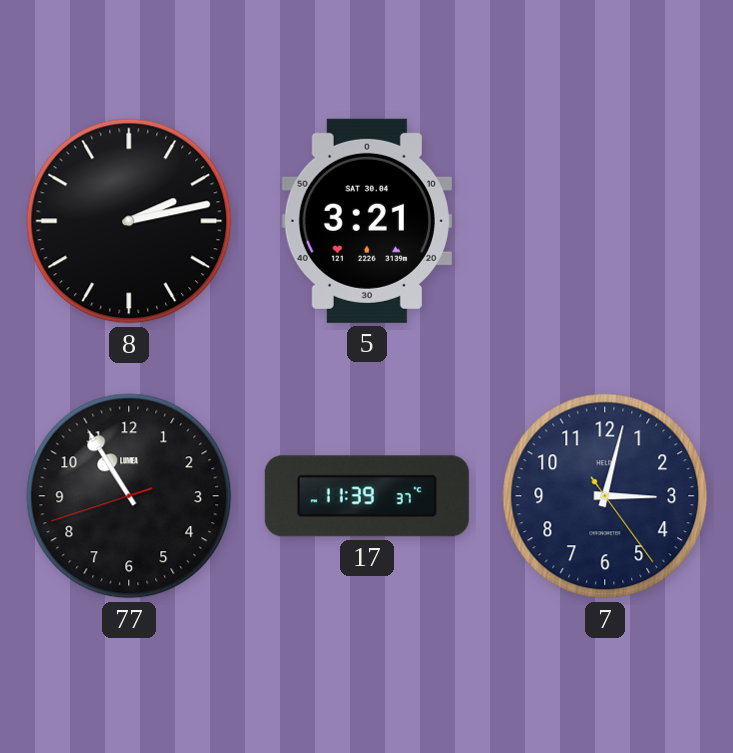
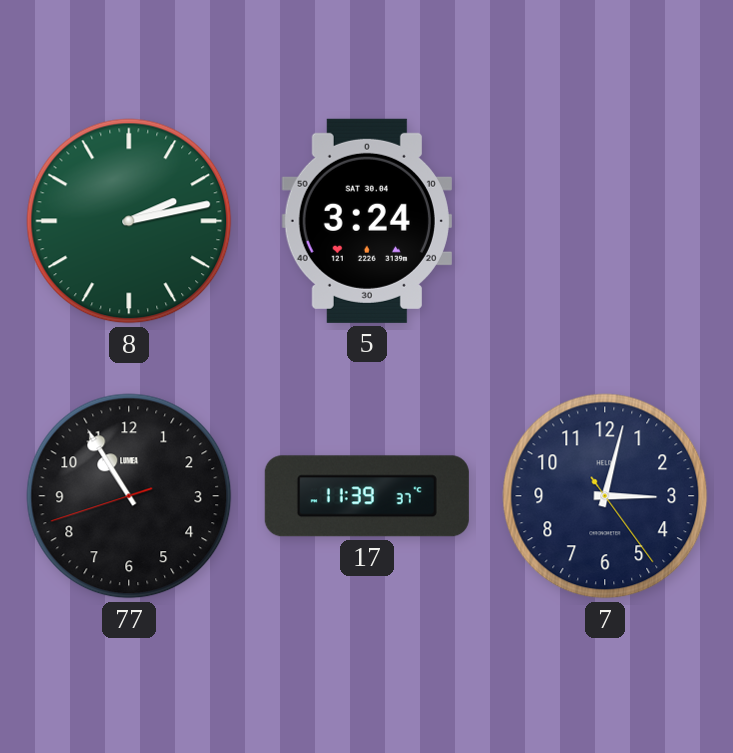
8 dial: black -> green (129, 221)
5: 3:21 -> 3:24 (367, 221)
